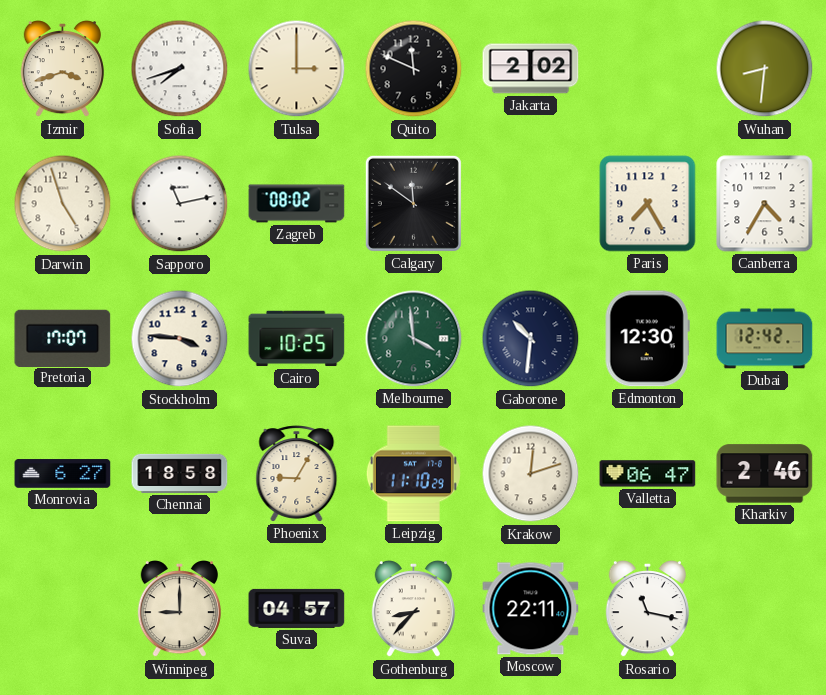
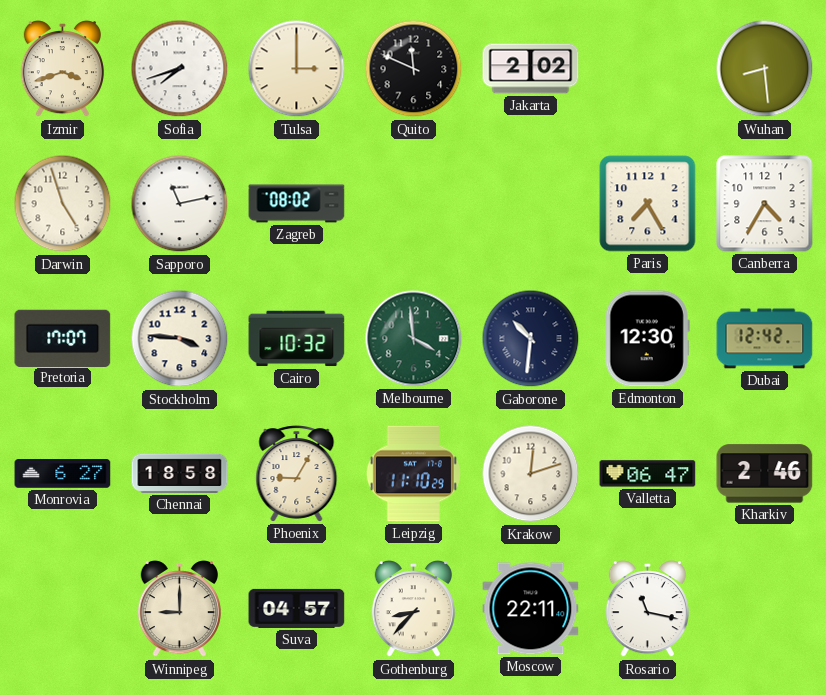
Wuhan: 8:31 -> 8:29 (765, 69)
Calgary: 11:51 -> none (413, 203)
Cairo: 10:25 -> 10:32 (297, 339)
